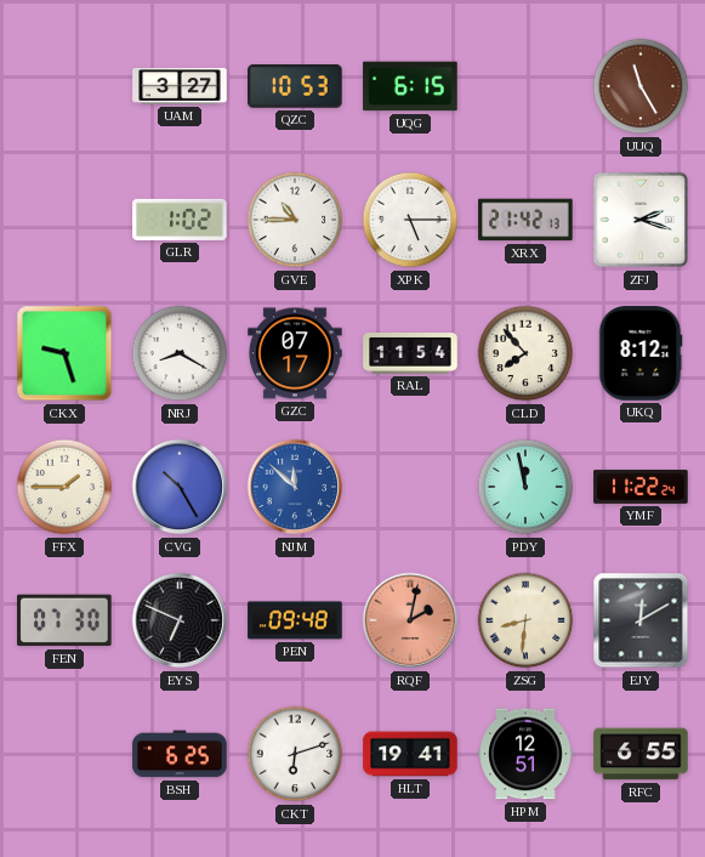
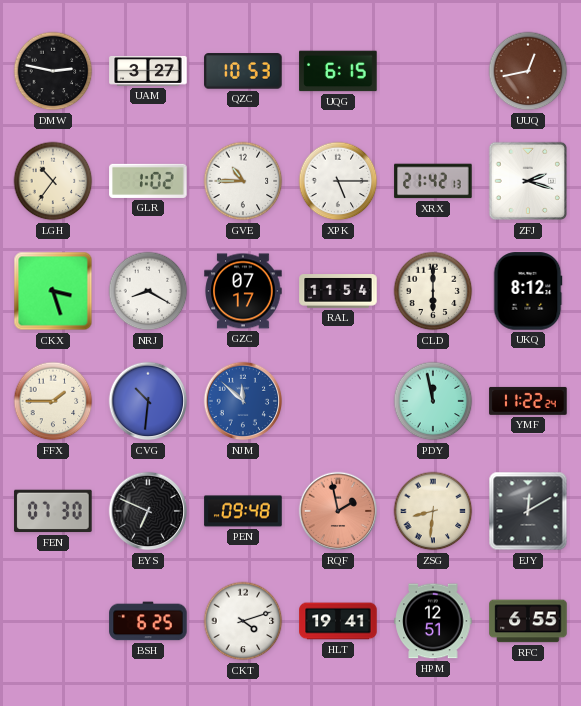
DMW: none -> 2:47 (53, 71)
UUQ: 11:25 -> 12:43 (528, 71)
LGH: none -> 10:36 (53, 181)
CKX: 9:27 -> 3:27 (53, 291)
CLD: 7:53 -> 6:00 (433, 291)
CVG: 10:25 -> 10:31 (148, 401)
RQF: 2:02 -> 1:58 (338, 511)
CKT: 6:12 -> 4:12 (243, 621)
